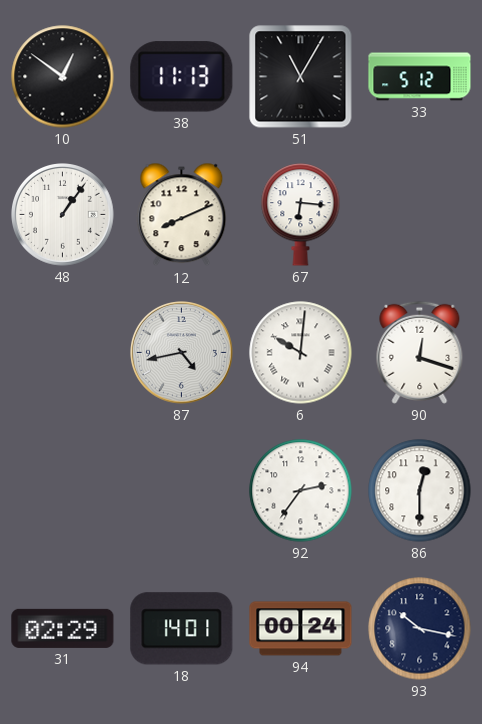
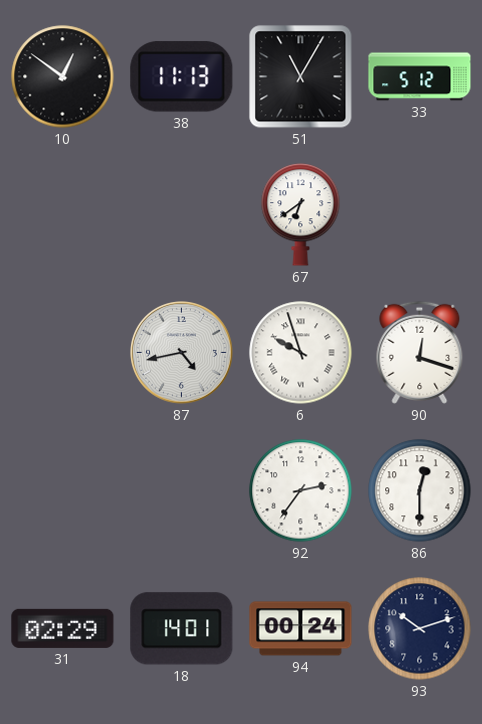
48: 1:06 -> none (63, 215)
12: 8:11 -> none (182, 215)
67: 6:16 -> 6:39 (301, 215)
6: 10:01 -> 9:57 (301, 353)
93: 10:17 -> 10:12 (420, 629)
